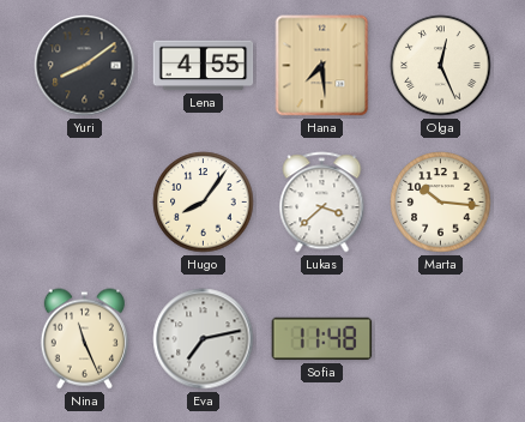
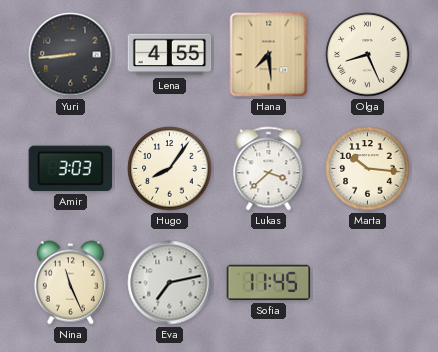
Yuri: 8:09 -> 8:44 (71, 55)
Olga: 12:26 -> 8:26 (368, 55)
Amir: none -> 3:03 (71, 169)
Sofia: 11:48 -> 11:45 (269, 283)
